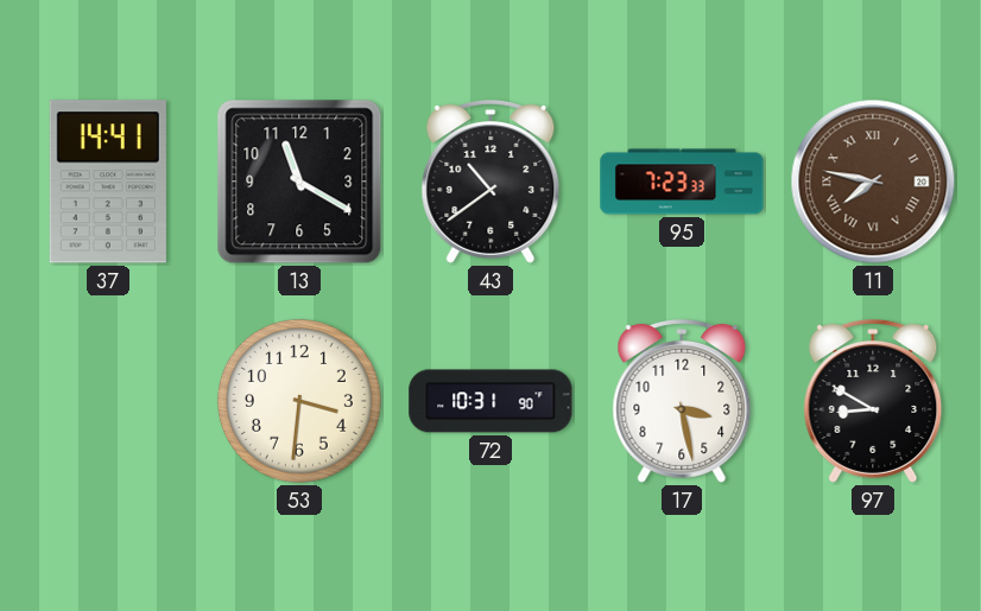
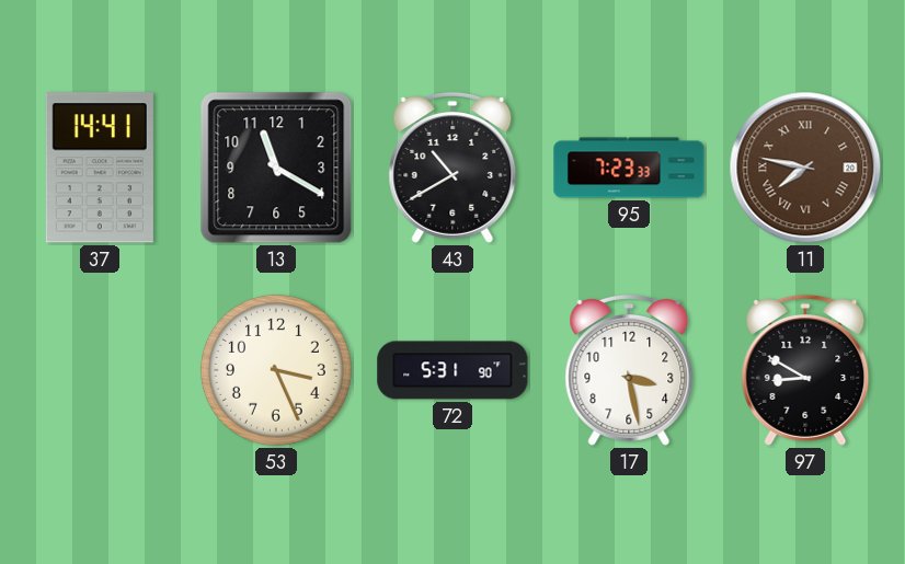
43: 10:39 -> 10:40 (452, 168)
53: 3:31 -> 3:26 (276, 370)
72: 10:31 -> 5:31 (452, 370)
